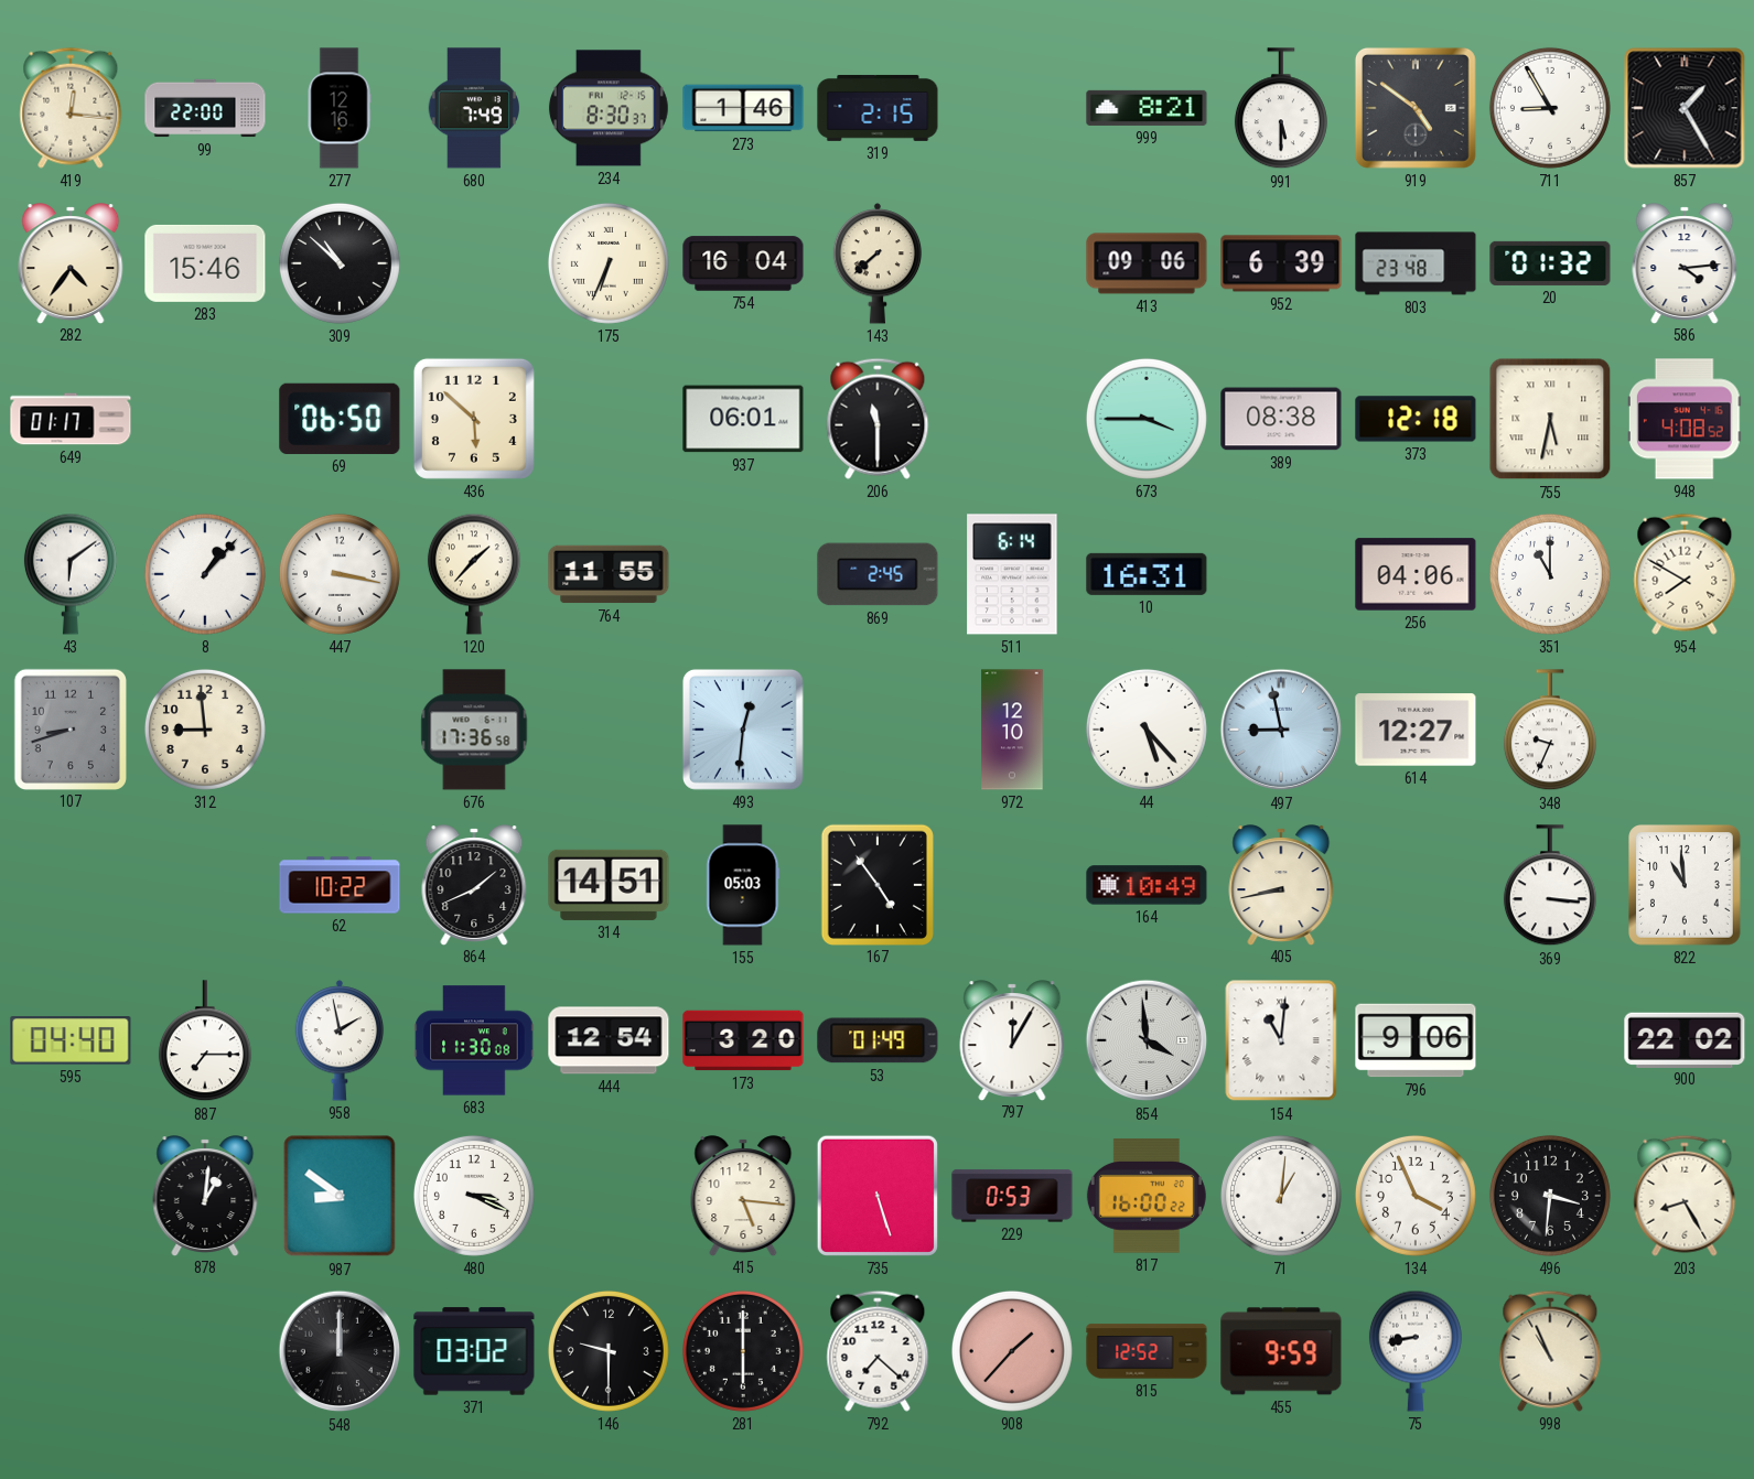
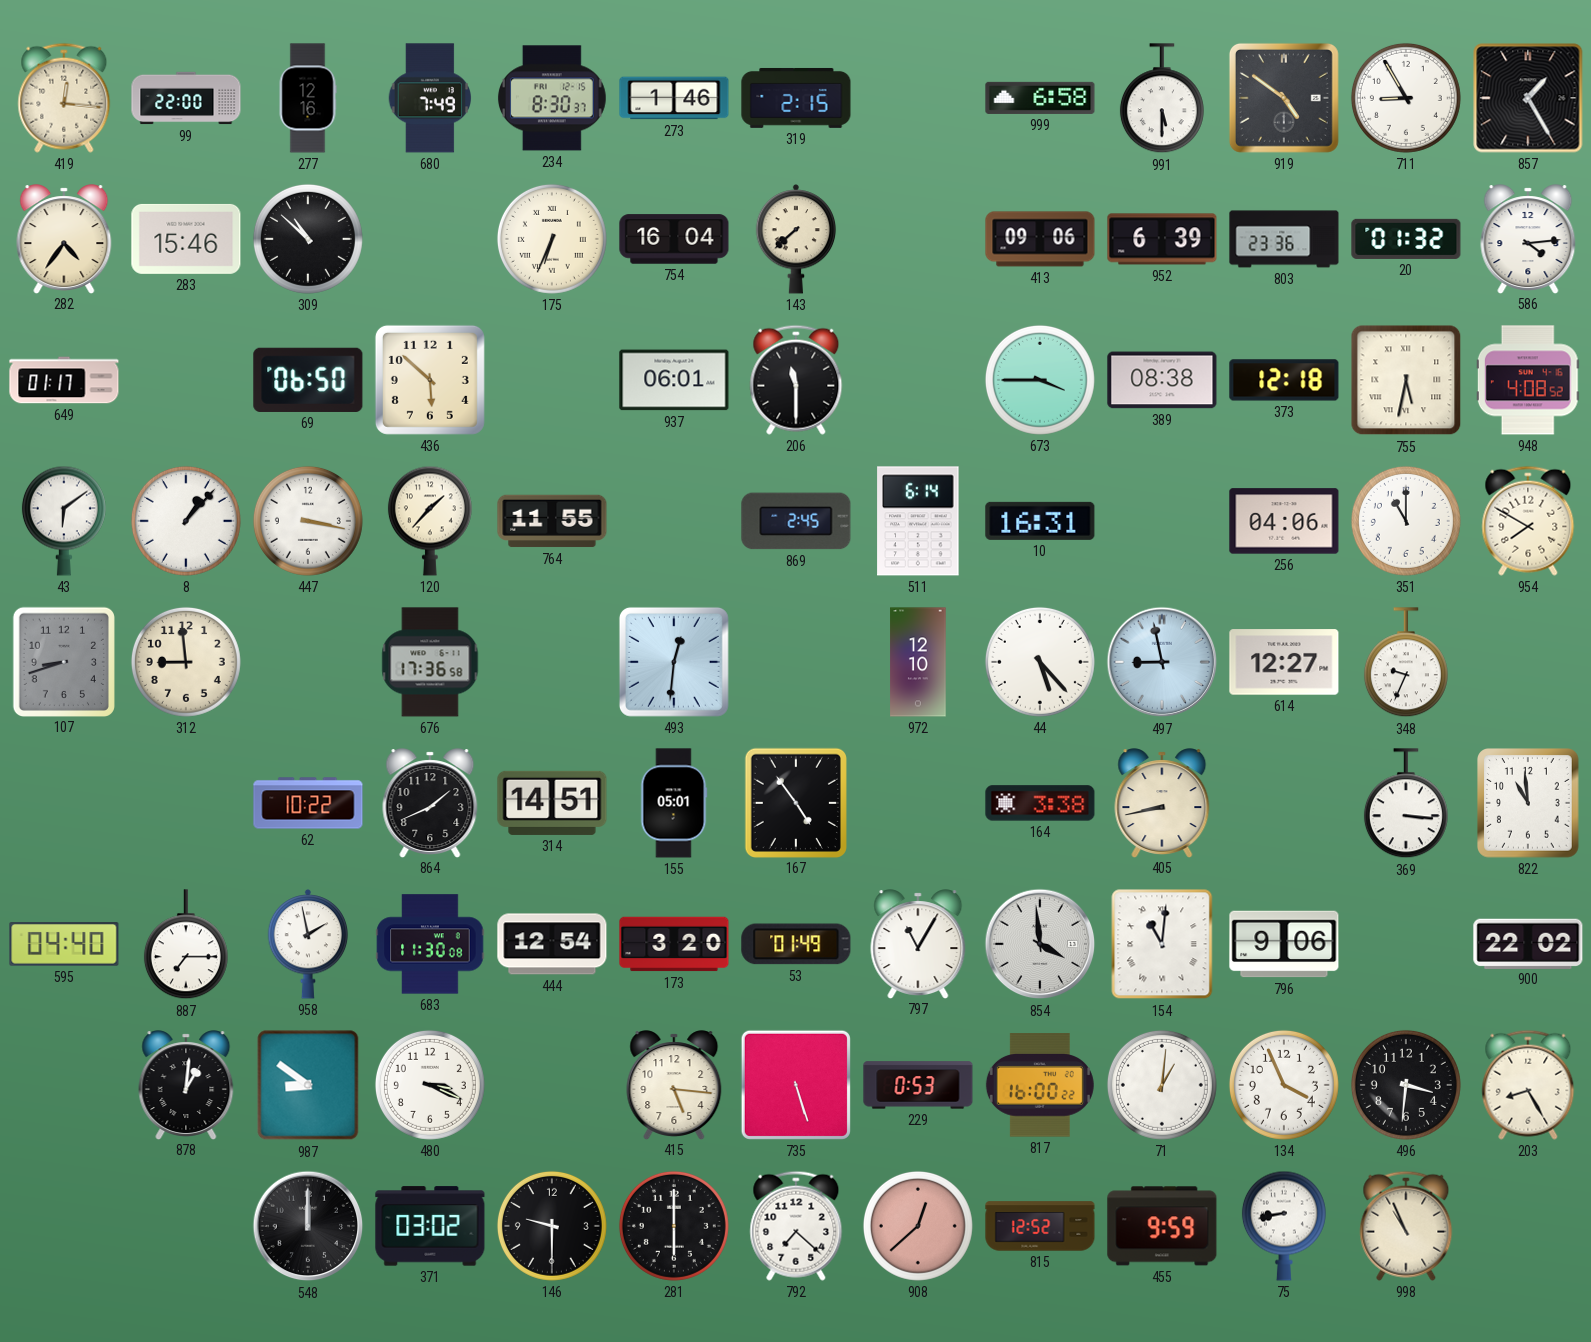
999: 8:21 -> 6:58 (1040, 98)
803: 23:48 -> 23:36 (1284, 239)
155: 05:03 -> 05:01 (674, 803)
164: 10:49 -> 3:38 (1040, 803)
797: 12:05 -> 11:05 (918, 944)
908: 1:37 -> 12:38 (918, 1226)
